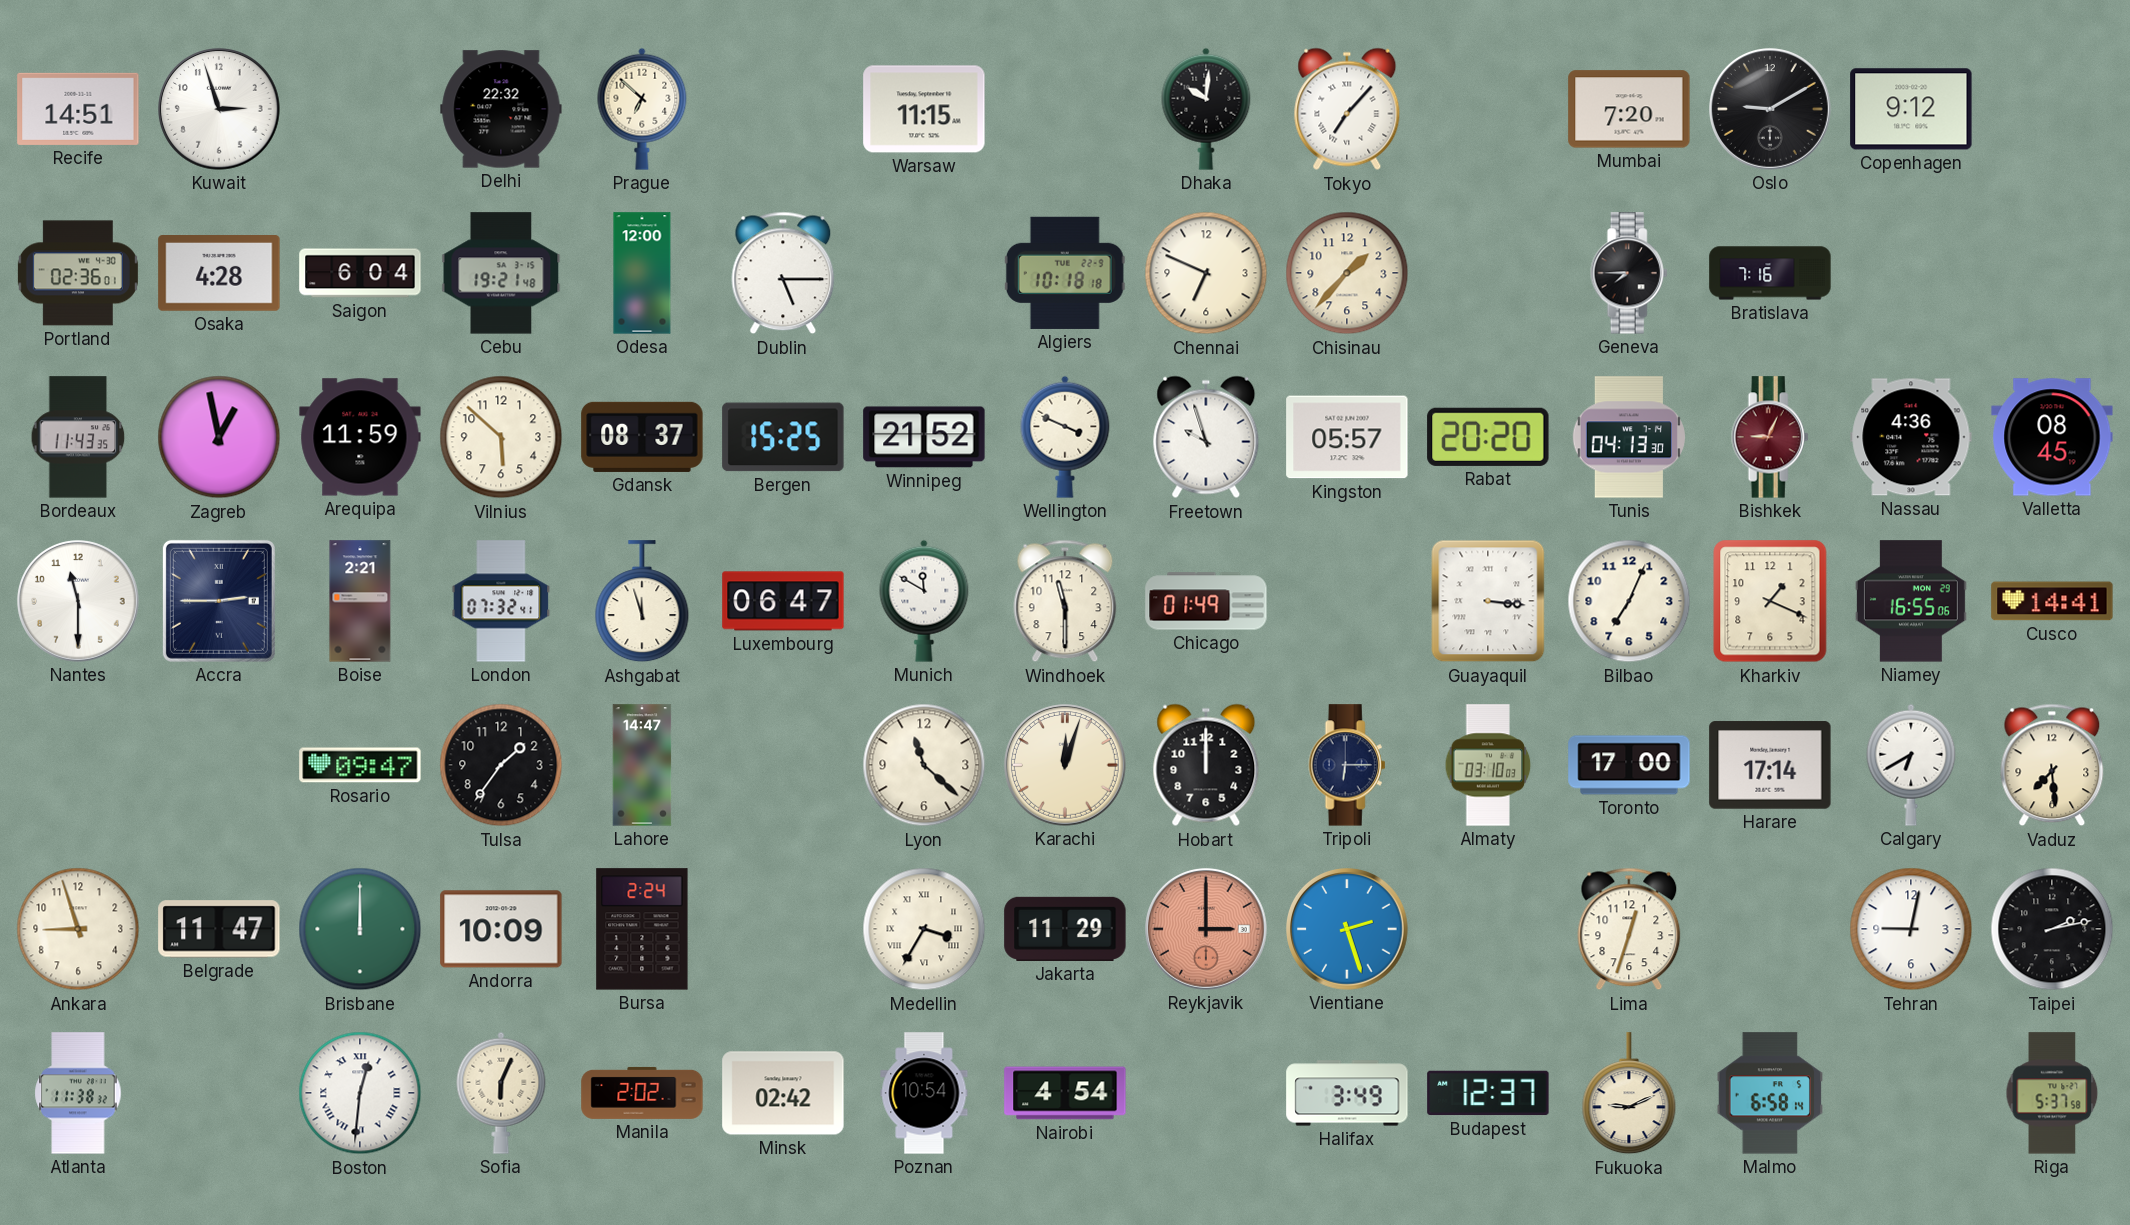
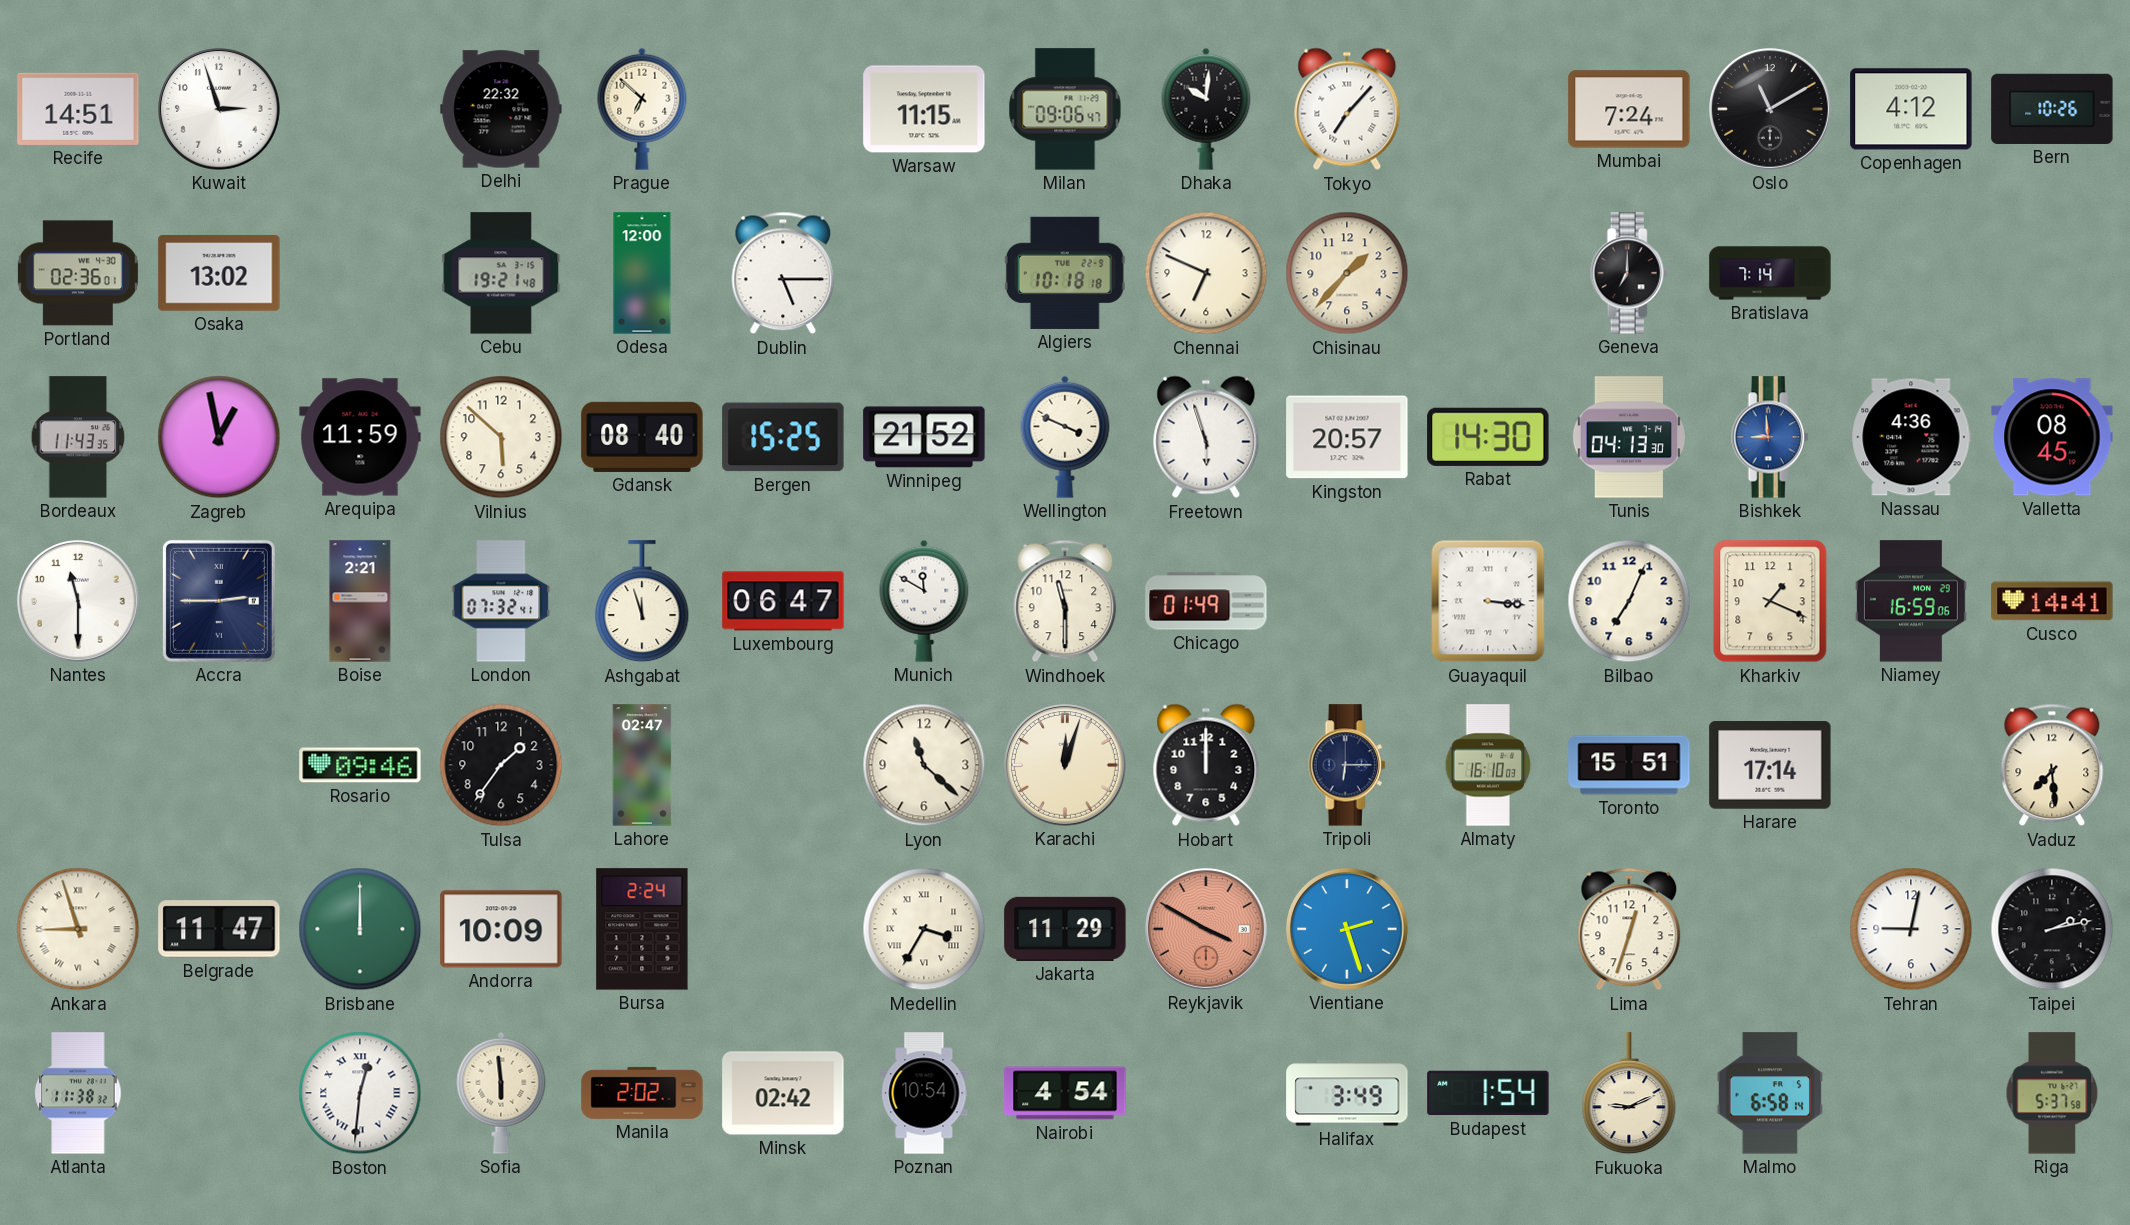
Milan: none -> 09:06 (1065, 109)
Mumbai: 7:20 -> 7:24 (1629, 109)
Oslo: 9:10 -> 11:10 (1771, 110)
Copenhagen: 9:12 -> 4:12 (1911, 109)
Bern: none -> 10:26 (2052, 109)
Osaka: 4:28 -> 13:02 (219, 274)
Saigon: 6:04 -> none (360, 273)
Geneva: 7:45 -> 7:00 (1629, 273)
Bratislava: 7:16 -> 7:14 (1770, 273)
Gdansk: 08:37 -> 08:40 (642, 437)
Freetown: 9:57 -> 5:57 (1206, 437)
Kingston: 05:57 -> 20:57 (1347, 437)
Rabat: 20:20 -> 14:30 (1488, 437)
Bishkek: 9:04 -> 8:59 (1770, 437)
Bishkek dial: burgundy -> blue (1770, 437)
Niamey: 16:55 -> 16:59 (1911, 601)
Rosario: 09:47 -> 09:46 (360, 765)
Lahore: 14:47 -> 02:47 (642, 765)
Almaty: 03:10 -> 16:10 (1488, 765)
Toronto: 17:00 -> 15:51 (1629, 765)
Calgary: 6:40 -> none (1911, 765)
Ankara numerals: Arabic -> Roman (78, 929)
Reykjavik: 3:00 -> 3:50 (1207, 930)
Sofia: 6:04 -> 5:59 (501, 1093)
Budapest: 12:37 -> 1:54 (1488, 1093)
